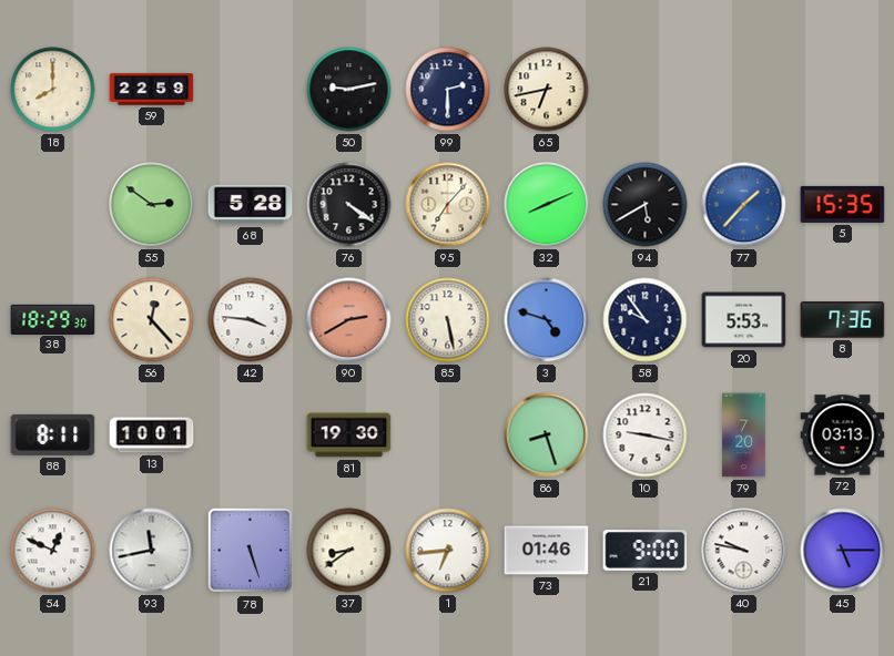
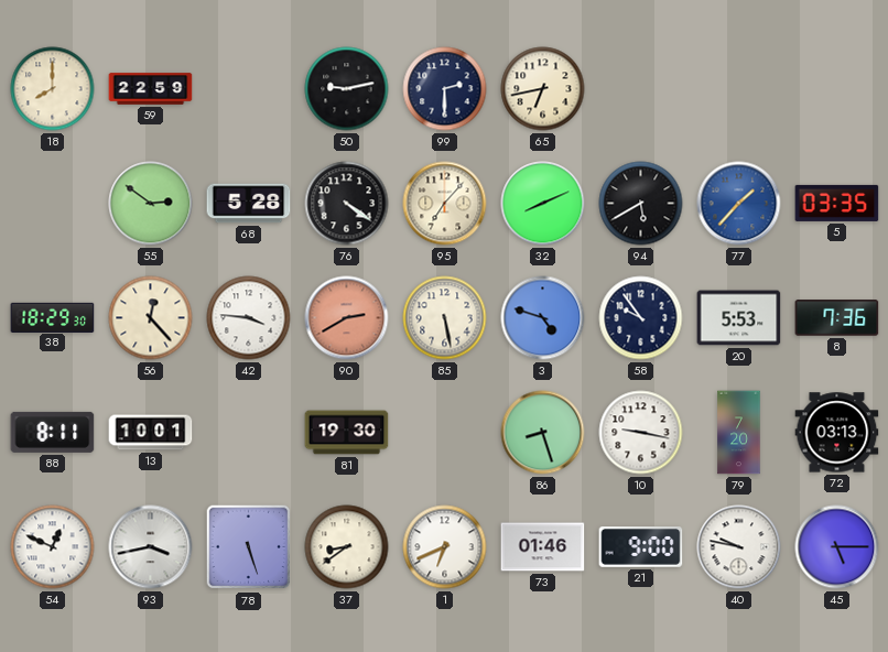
5: 15:35 -> 03:35 (837, 203)
93: 11:43 -> 3:43 (151, 547)
1: 6:44 -> 6:41 (445, 547)
